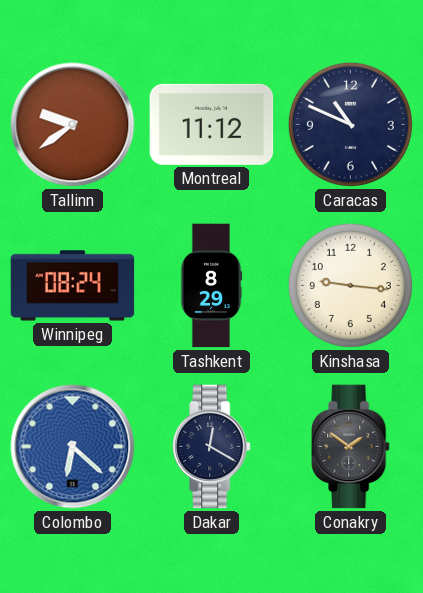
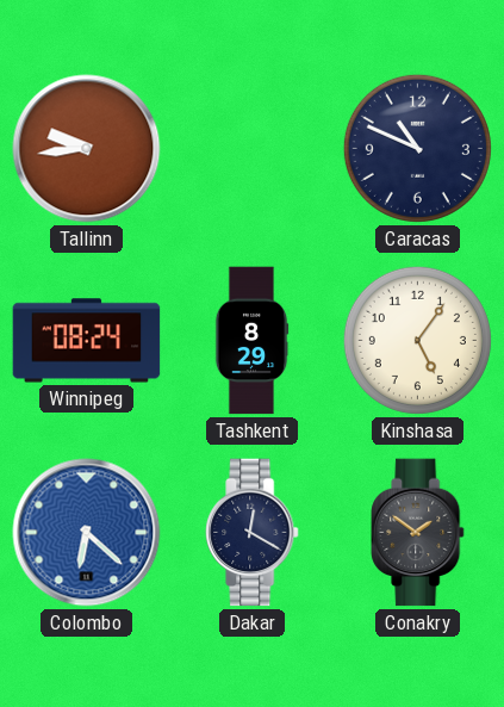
Tallinn: 9:39 -> 9:44 (87, 149)
Montreal: 11:12 -> none (212, 124)
Kinshasa: 9:16 -> 5:06 (417, 340)
